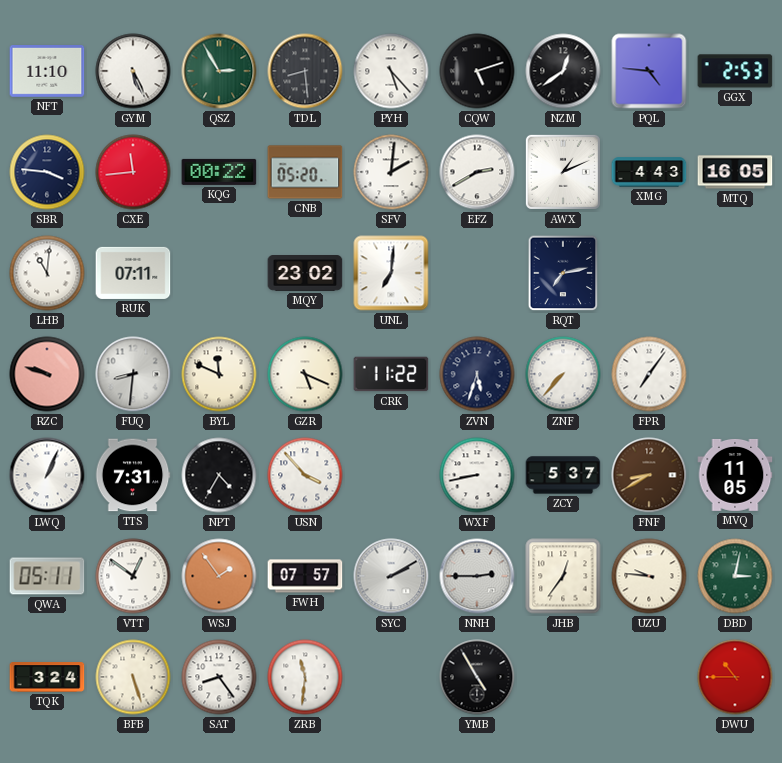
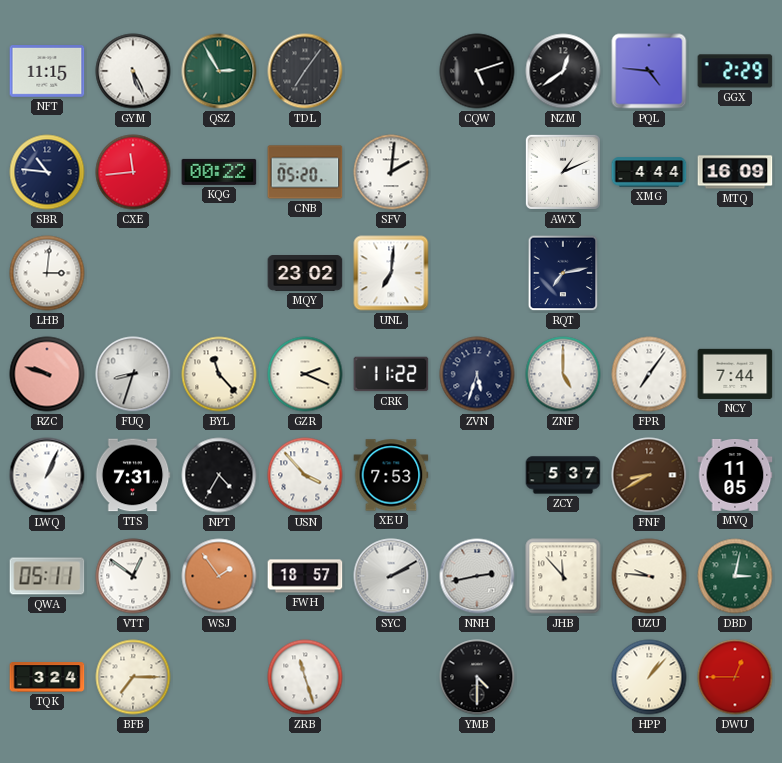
NFT: 11:10 -> 11:15 (47, 72)
TDL: 8:29 -> 7:06 (305, 71)
PYH: 5:23 -> none (391, 71)
GGX: 2:53 -> 2:29 (735, 71)
SBR: 3:46 -> 10:46 (47, 172)
EFZ: 2:40 -> none (477, 172)
XMG: 4:43 -> 4:44 (649, 172)
MTQ: 16:05 -> 16:09 (735, 172)
LHB: 11:01 -> 3:01 (47, 273)
RUK: 07:11 -> none (133, 273)
FUQ: 8:31 -> 8:33 (133, 374)
BYL: 11:49 -> 11:23 (219, 374)
GZR: 5:19 -> 2:19 (305, 374)
ZNF: 7:37 -> 5:00 (563, 374)
NCY: none -> 7:44 (735, 374)
XEU: none -> 7:53 (391, 475)
WXF: 8:43 -> none (477, 475)
FWH: 07:57 -> 18:57 (305, 576)
NNH: 2:45 -> 2:43 (477, 576)
JHB: 12:36 -> 11:53 (563, 576)
BFB: 5:27 -> 7:15 (133, 677)
SAT: 8:24 -> none (219, 677)
ZRB: 11:31 -> 11:27 (305, 677)
YMB: 4:55 -> 4:30 (477, 677)
HPP: none -> 1:07 (649, 677)
DWU: 10:45 -> 12:45 (735, 677)
